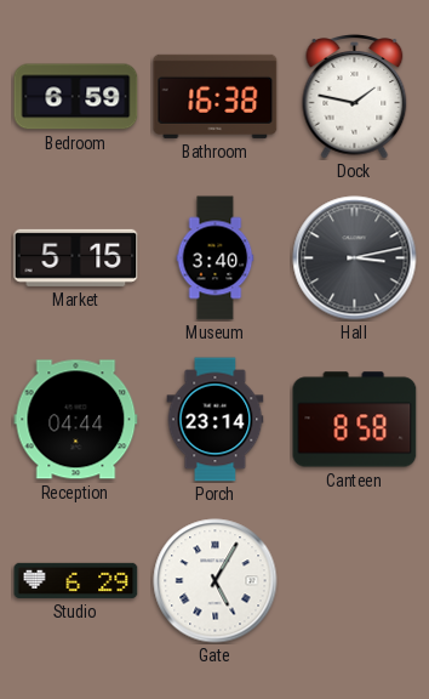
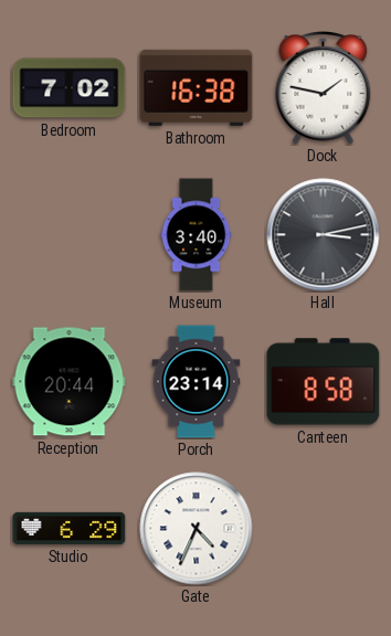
Bedroom: 6:59 -> 7:02 (70, 88)
Market: 5:15 -> none (76, 257)
Reception: 04:44 -> 20:44 (70, 382)
Gate: 5:05 -> 4:34 (197, 529)
